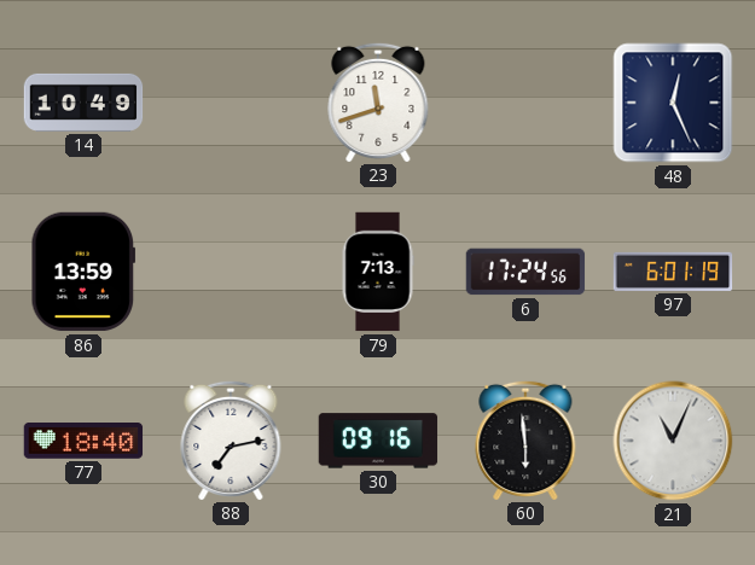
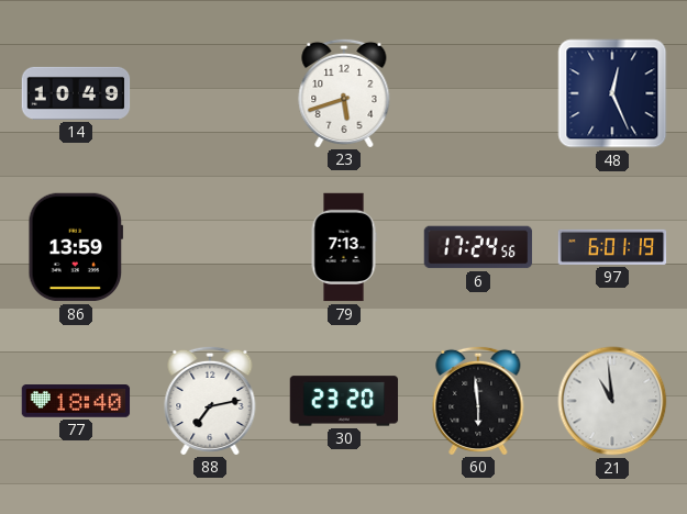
23: 11:42 -> 5:42 (344, 92)
30: 09:16 -> 23:20 (344, 401)
21: 11:04 -> 10:59 (612, 401)
